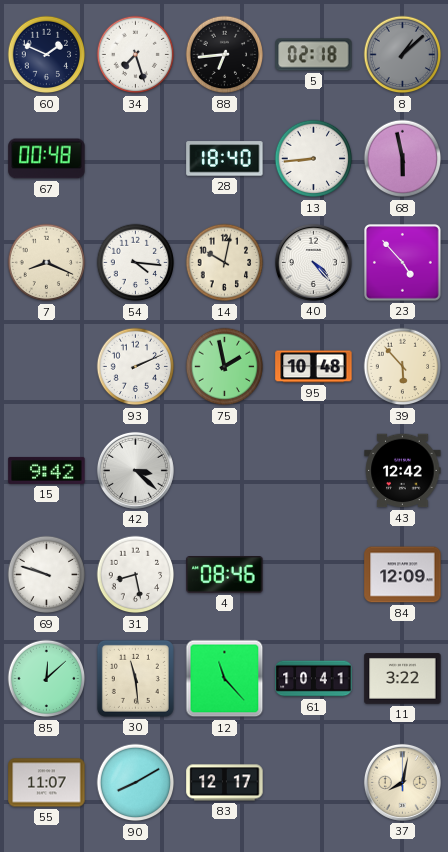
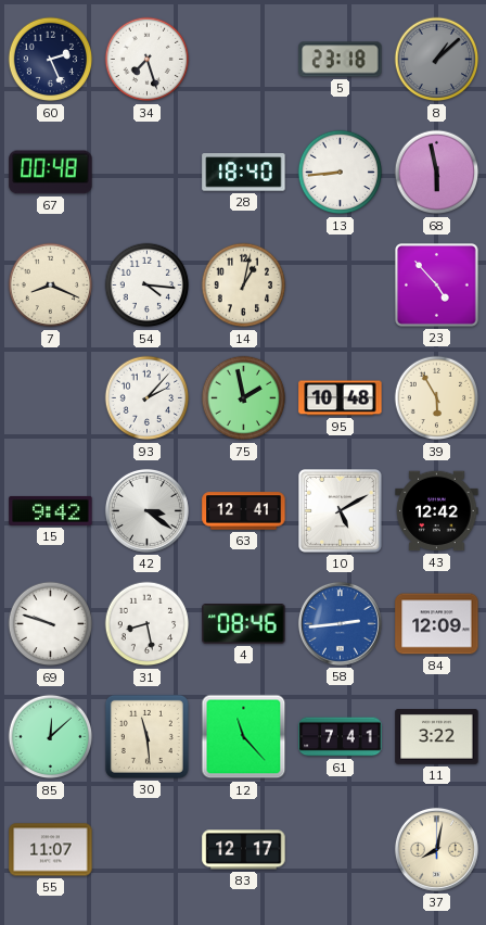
60: 1:49 -> 2:26 (51, 60)
88: 6:44 -> none (225, 55)
5: 02:18 -> 23:18 (341, 60)
14: 10:02 -> 1:02 (244, 286)
40: 4:23 -> none (313, 262)
93: 2:11 -> 2:07 (148, 398)
39: 5:53 -> 5:55 (437, 398)
42: 3:22 -> 3:21 (146, 510)
63: none -> 12:41 (244, 511)
10: none -> 5:10 (341, 511)
58: none -> 2:44 (340, 623)
61: 10:41 -> 7:41 (341, 737)
90: 8:10 -> none (136, 783)
